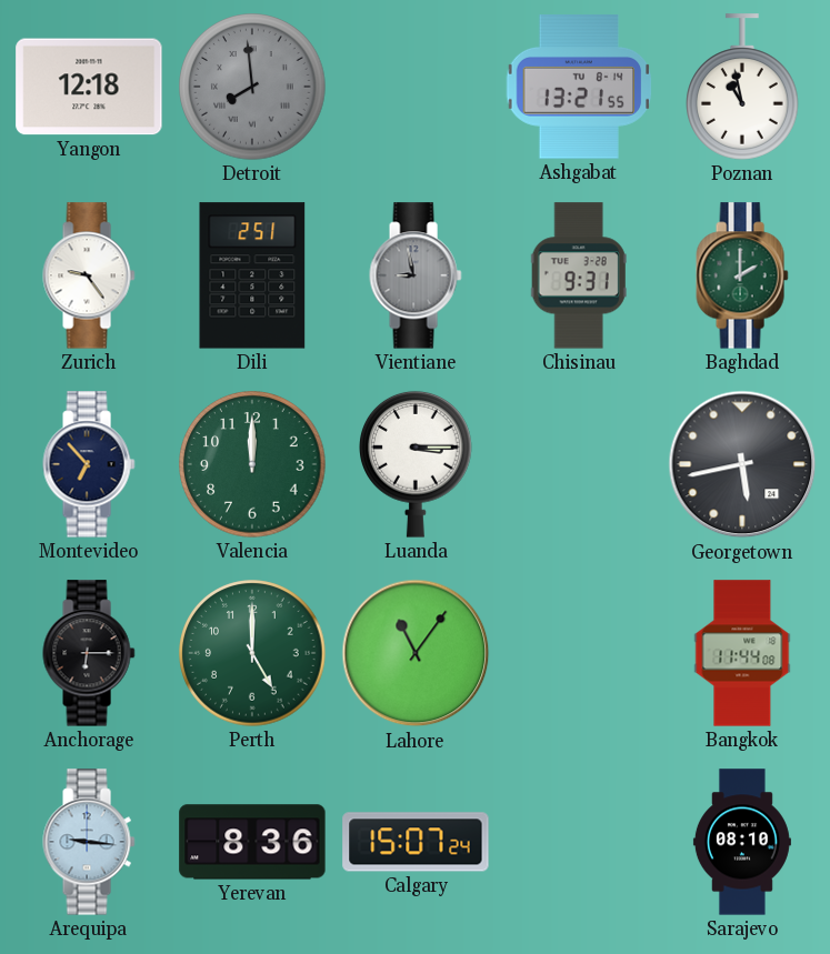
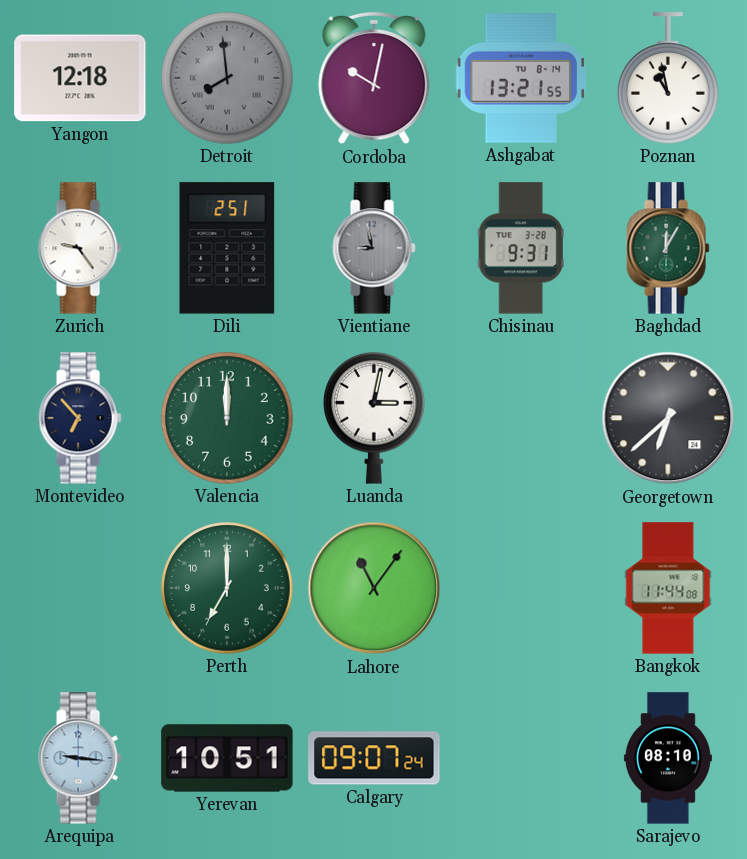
Cordoba: none -> 10:02 (374, 78)
Baghdad: 2:00 -> 12:05 (668, 248)
Luanda: 3:15 -> 3:02 (375, 418)
Georgetown: 5:43 -> 6:38 (668, 418)
Anchorage: 6:15 -> none (89, 653)
Perth: 5:00 -> 7:00 (227, 588)
Yerevan: 8:36 -> 10:51 (227, 758)
Calgary: 15:07 -> 09:07 (374, 758)
